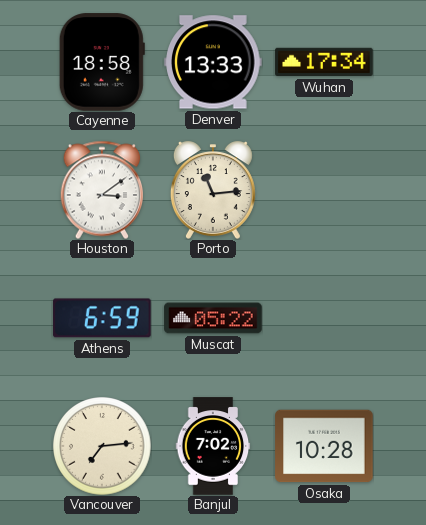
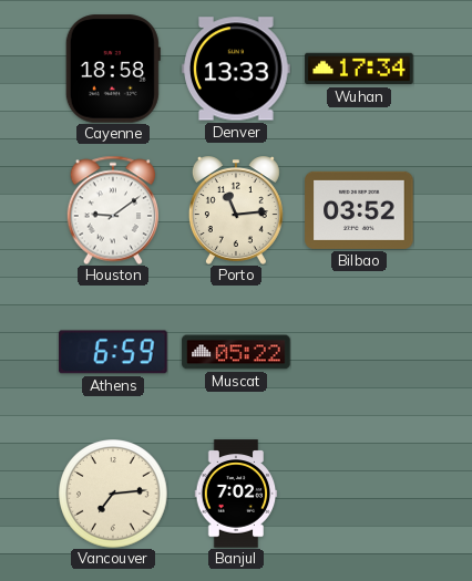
Houston: 3:09 -> 9:09 (112, 210)
Bilbao: none -> 03:52 (359, 210)
Osaka: 10:28 -> none (324, 446)
